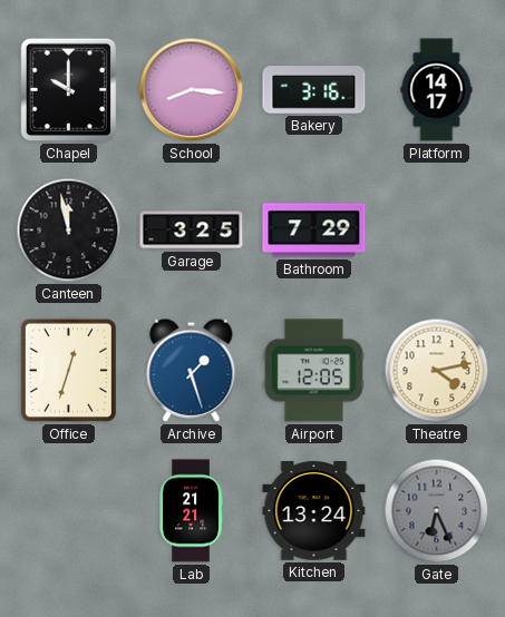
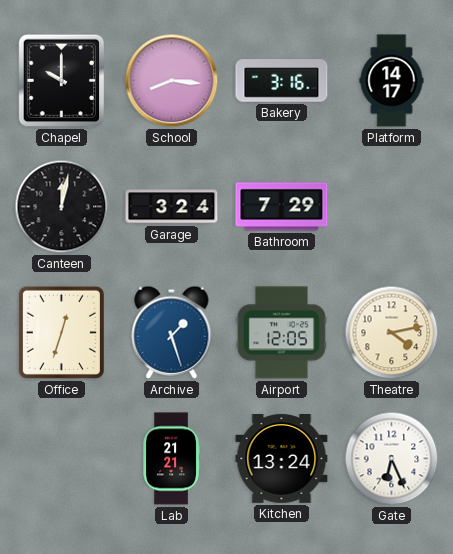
Canteen: 11:58 -> 12:02 (62, 207)
Garage: 3:25 -> 3:24 (172, 207)
Gate dial: grey -> white (392, 459)
